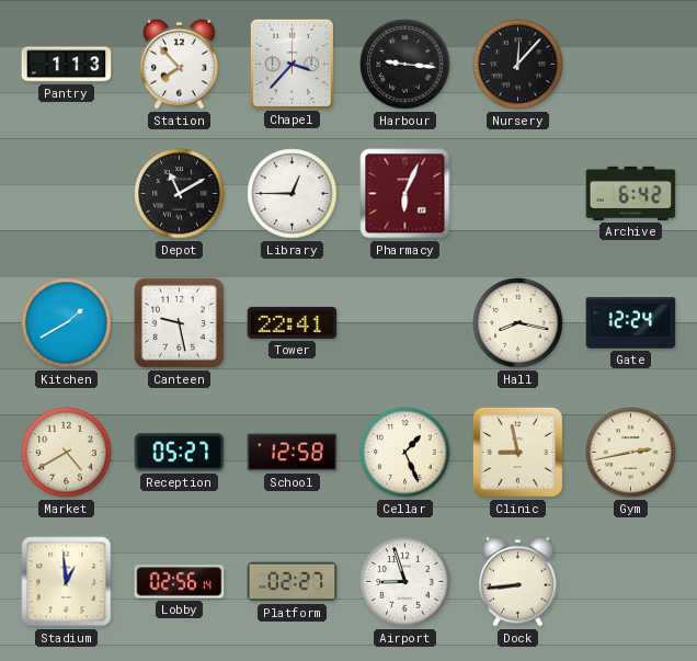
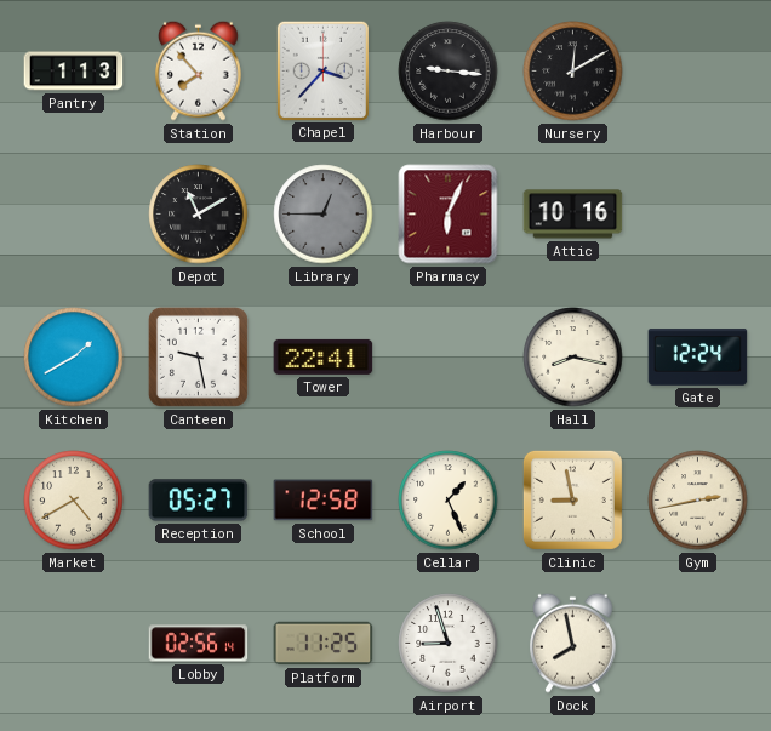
Nursery: 12:07 -> 12:10 (573, 72)
Library dial: white -> grey (324, 215)
Attic: none -> 10:16 (573, 215)
Archive: 6:42 -> none (631, 193)
Stadium: 12:59 -> none (67, 582)
Platform: 02:27 -> 11:25 (324, 644)
Dock: 8:44 -> 7:58 (573, 643)
